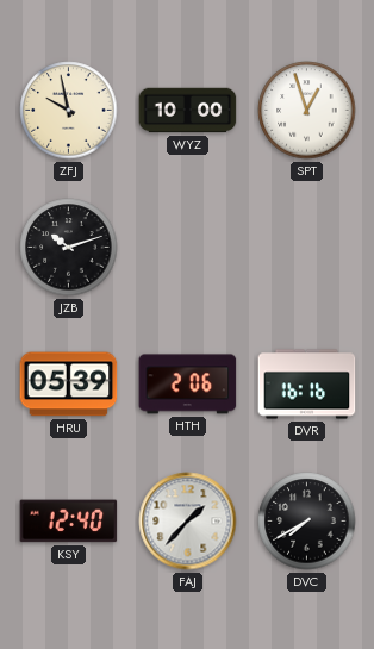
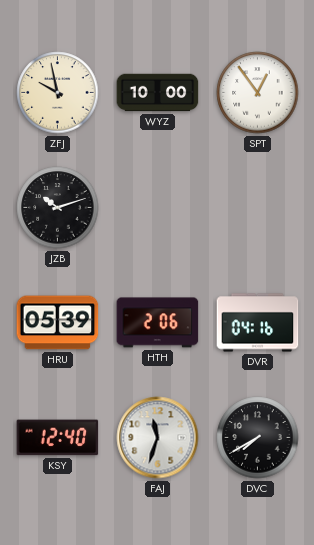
SPT: 12:57 -> 12:54 (258, 93)
DVR: 16:16 -> 04:16 (258, 323)
FAJ: 1:37 -> 11:33 (158, 438)
